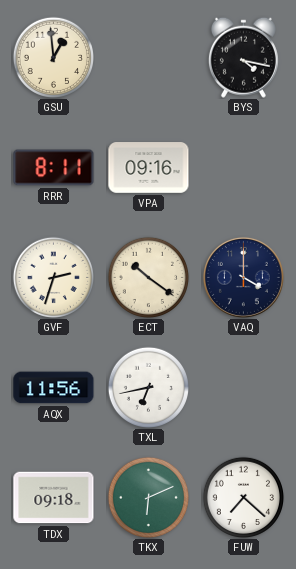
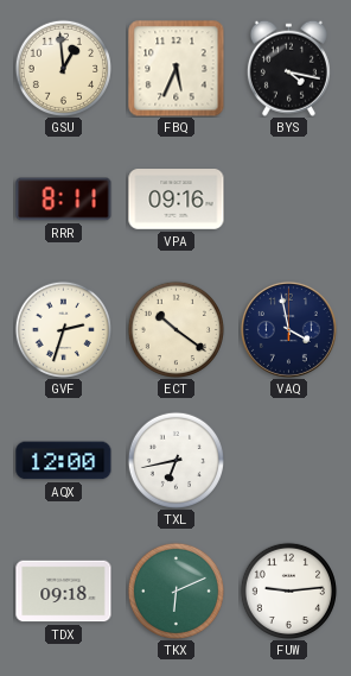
FBQ: none -> 5:34 (177, 69)
VAQ: 4:00 -> 3:58 (288, 329)
AQX: 11:56 -> 12:00 (64, 461)
FUW: 7:22 -> 9:14 (288, 590)
